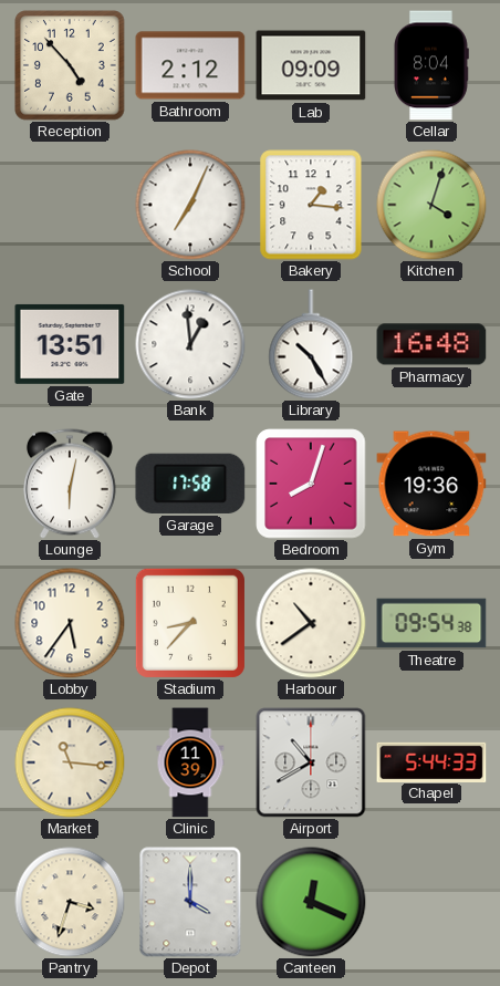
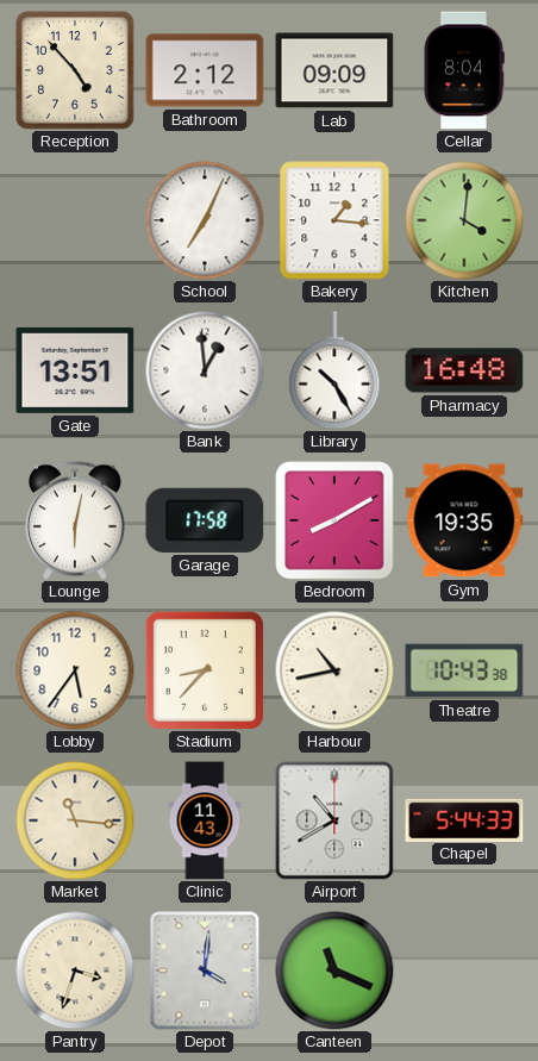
Kitchen: 4:03 -> 4:01 (464, 220)
Bedroom: 8:03 -> 8:10 (334, 520)
Gym: 19:36 -> 19:35 (464, 520)
Harbour: 10:39 -> 10:43 (334, 670)
Theatre: 09:54 -> 10:43 (464, 670)
Clinic: 11:39 -> 11:43 (205, 820)
Depot: 4:00 -> 4:01 (205, 970)
Canteen: 12:19 -> 11:19 (334, 970)
